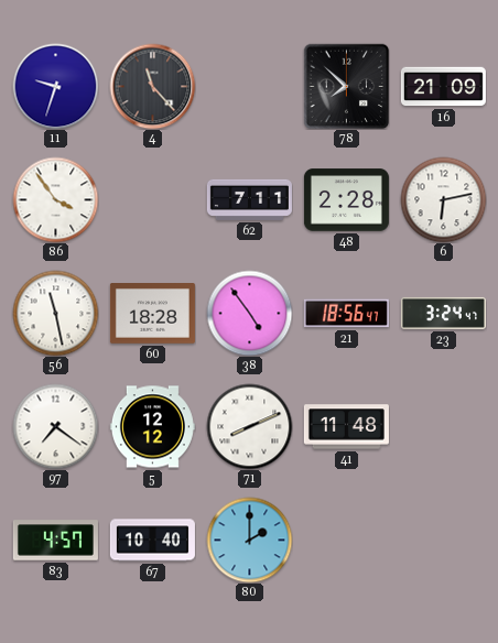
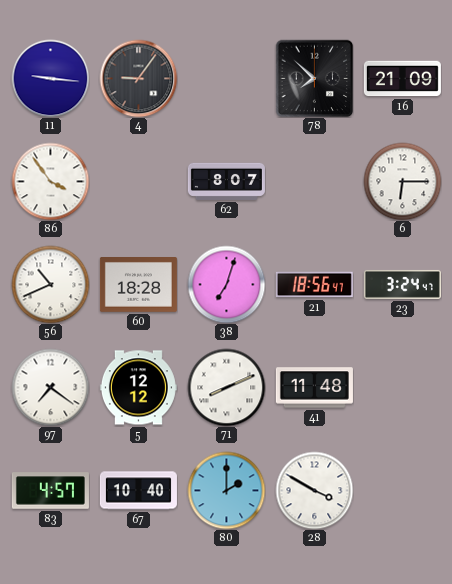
11: 9:33 -> 9:16 (50, 78)
4: 11:23 -> 9:06 (138, 78)
62: 7:11 -> 8:07 (226, 181)
48: 2:28 -> none (346, 200)
6: 6:13 -> 6:15 (402, 181)
56: 11:28 -> 10:41 (50, 284)
38: 4:54 -> 7:03 (226, 284)
28: none -> 3:50 (314, 490)
